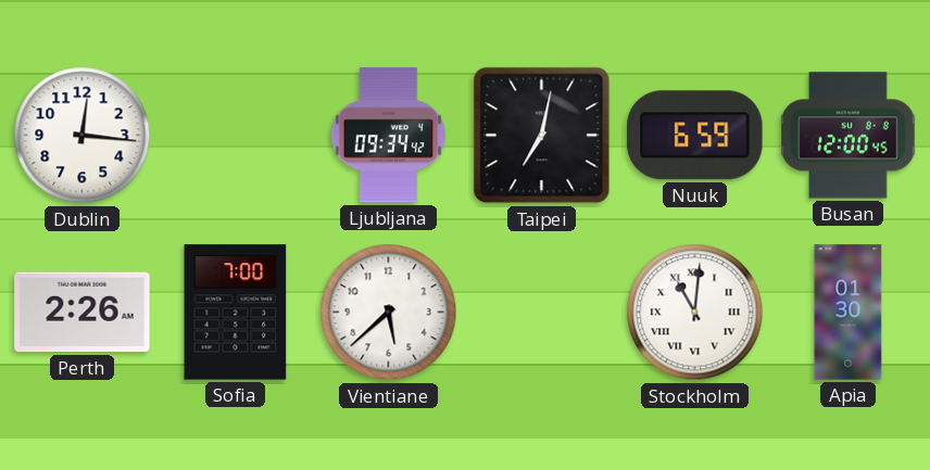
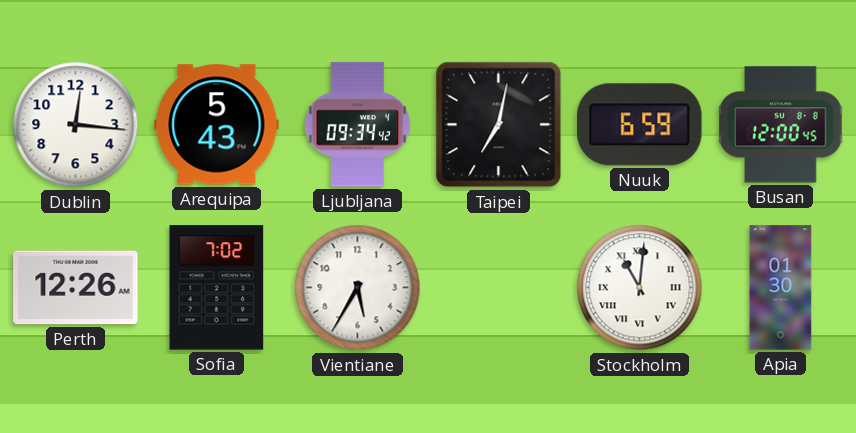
Arequipa: none -> 5:43 (217, 125)
Perth: 2:26 -> 12:26 (76, 288)
Sofia: 7:00 -> 7:02 (217, 288)
Vientiane: 5:38 -> 5:35 (358, 288)
